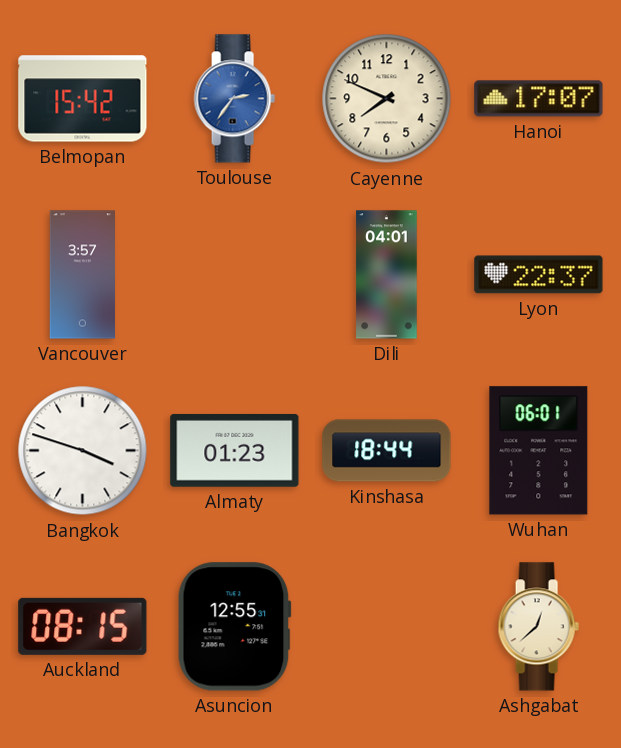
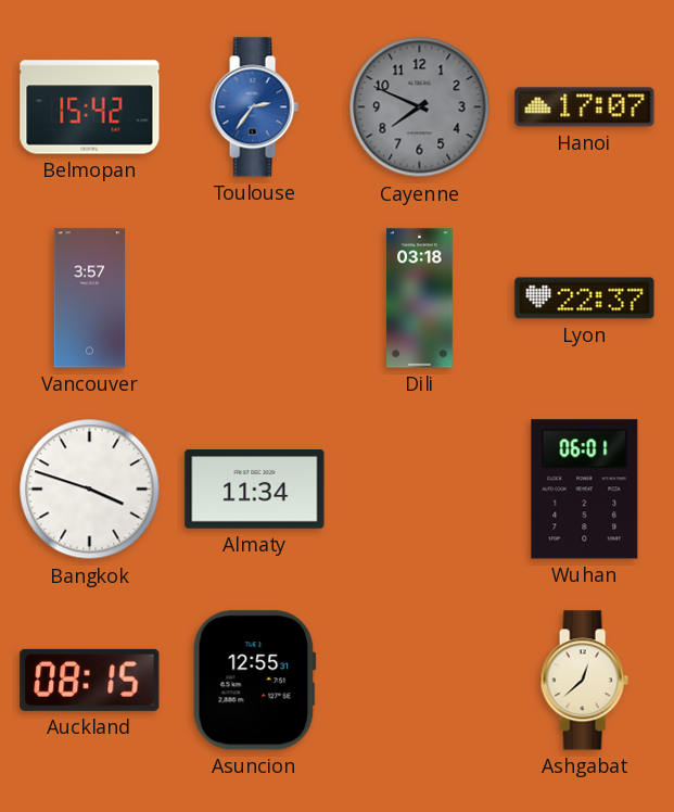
Cayenne dial: cream -> grey (420, 107)
Dili: 04:01 -> 03:18 (420, 299)
Almaty: 01:23 -> 11:34 (255, 490)
Kinshasa: 18:44 -> none (387, 451)
